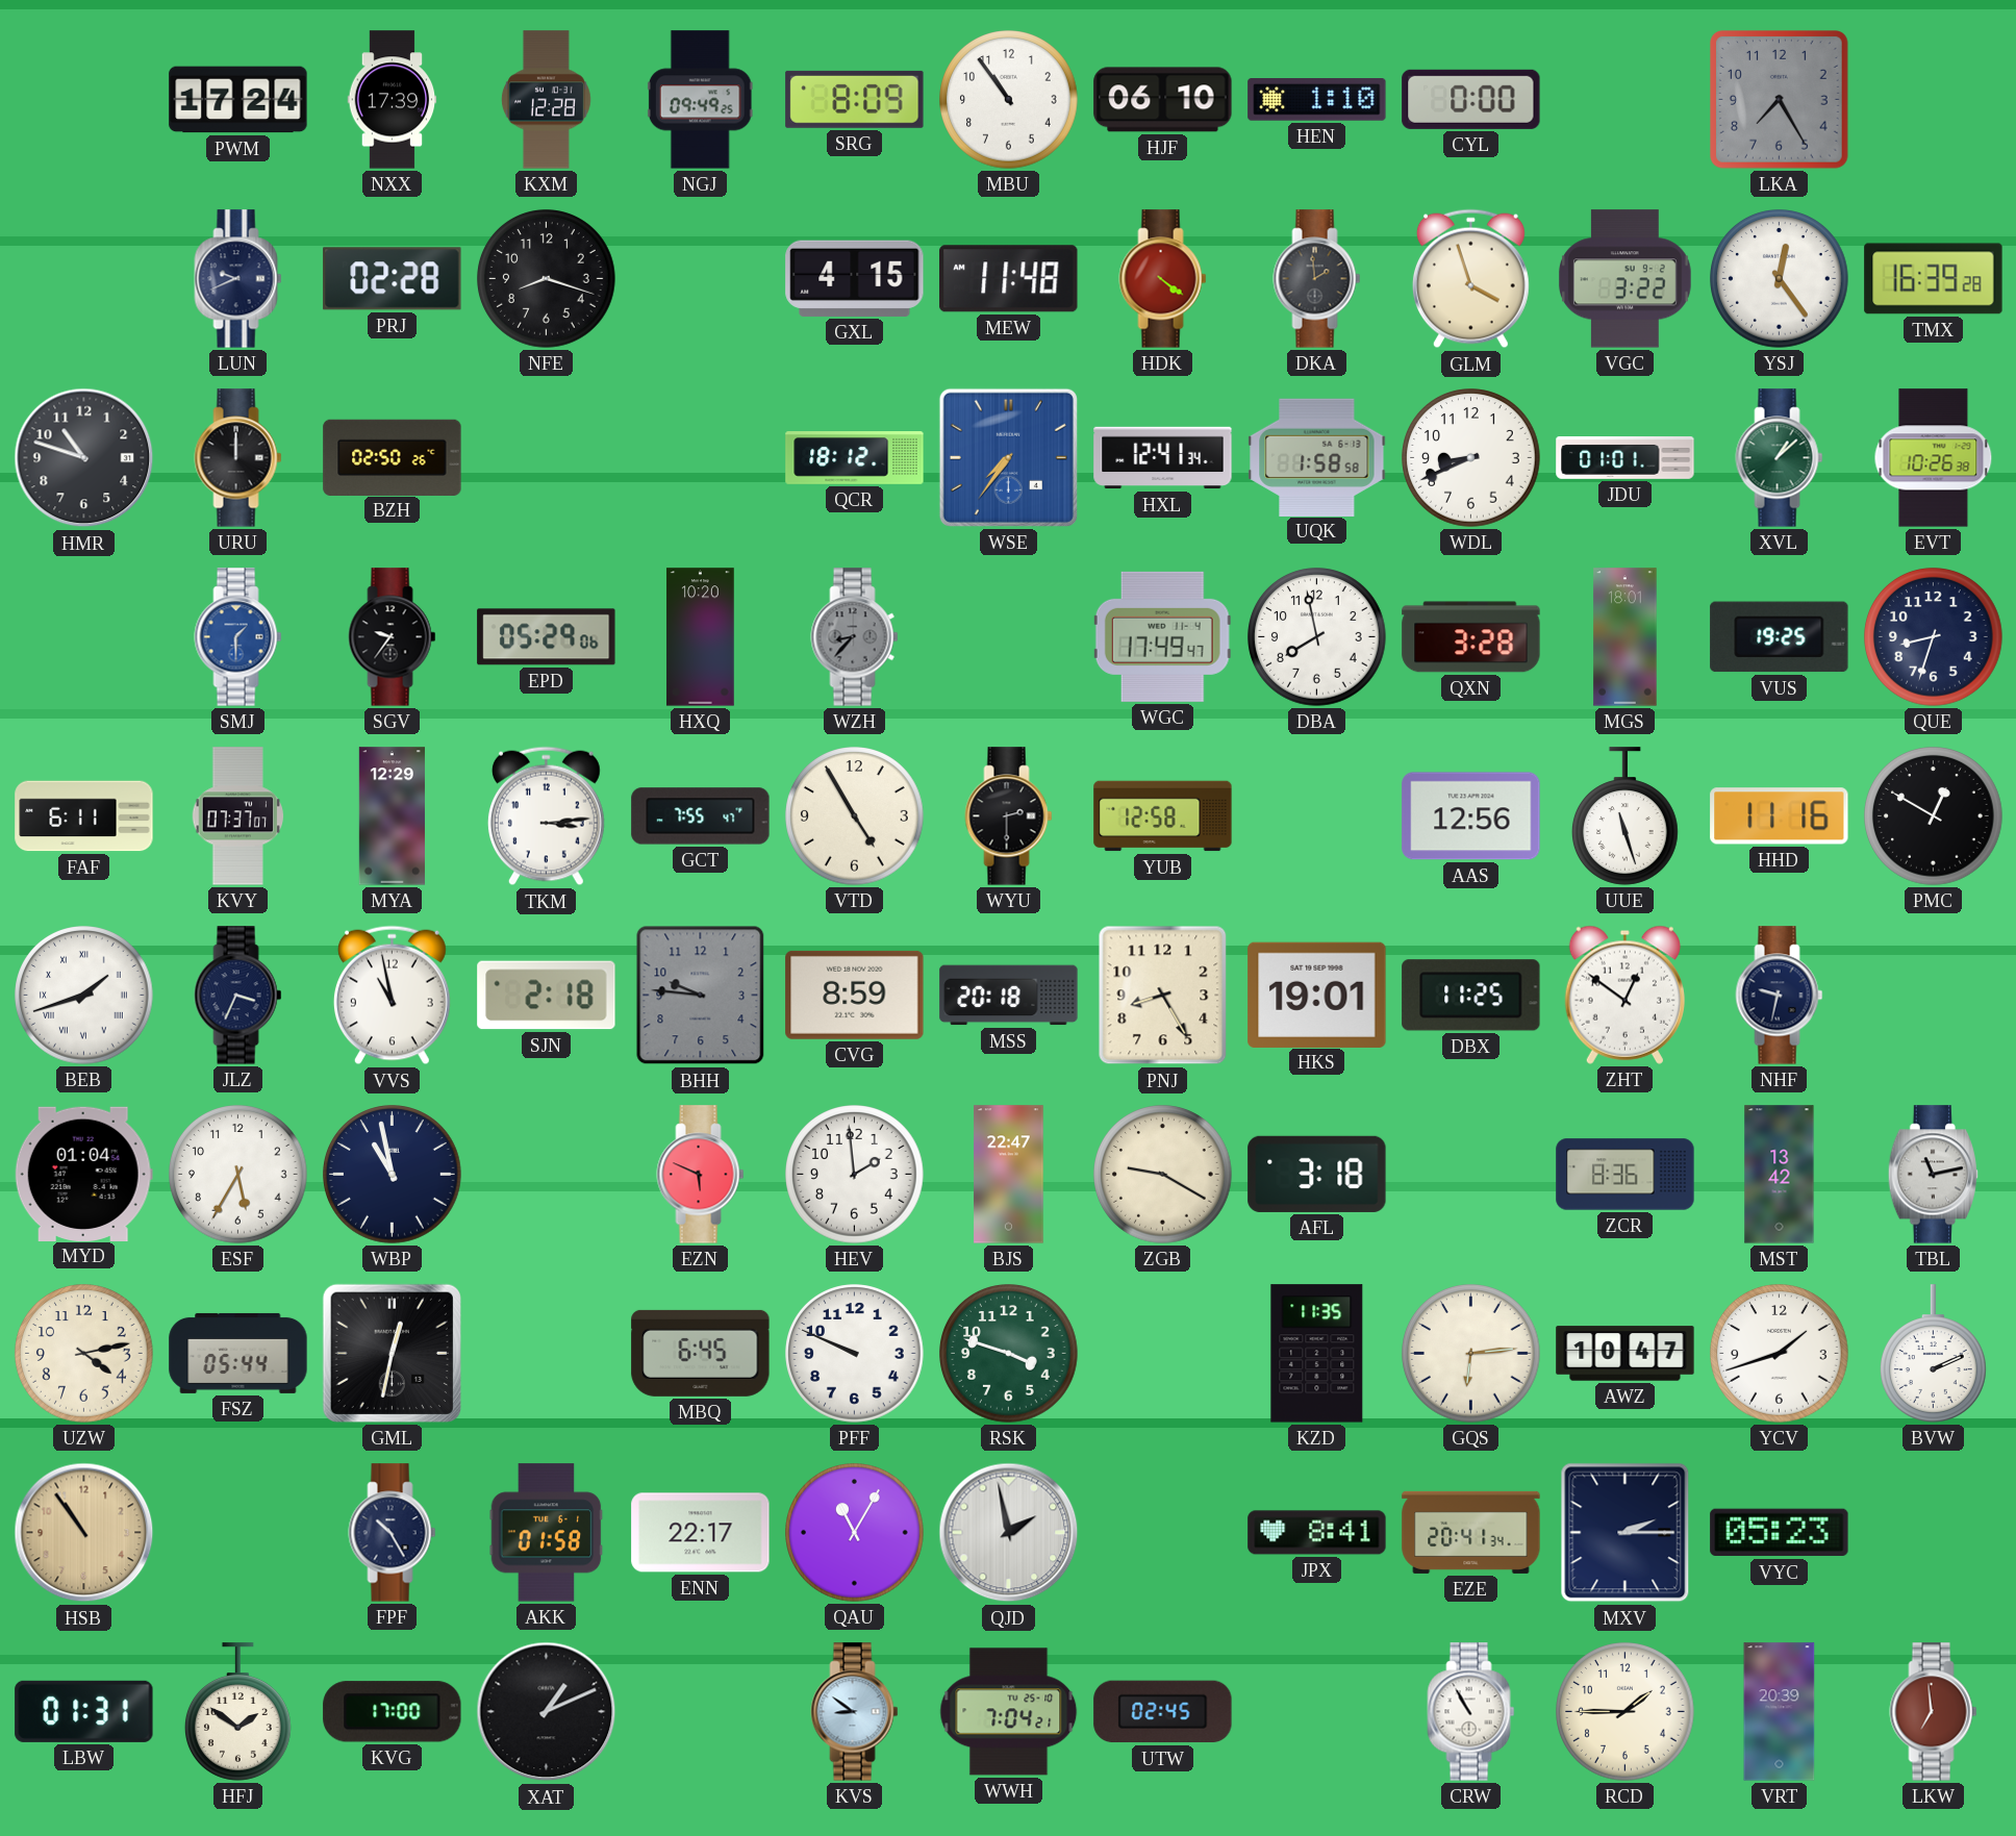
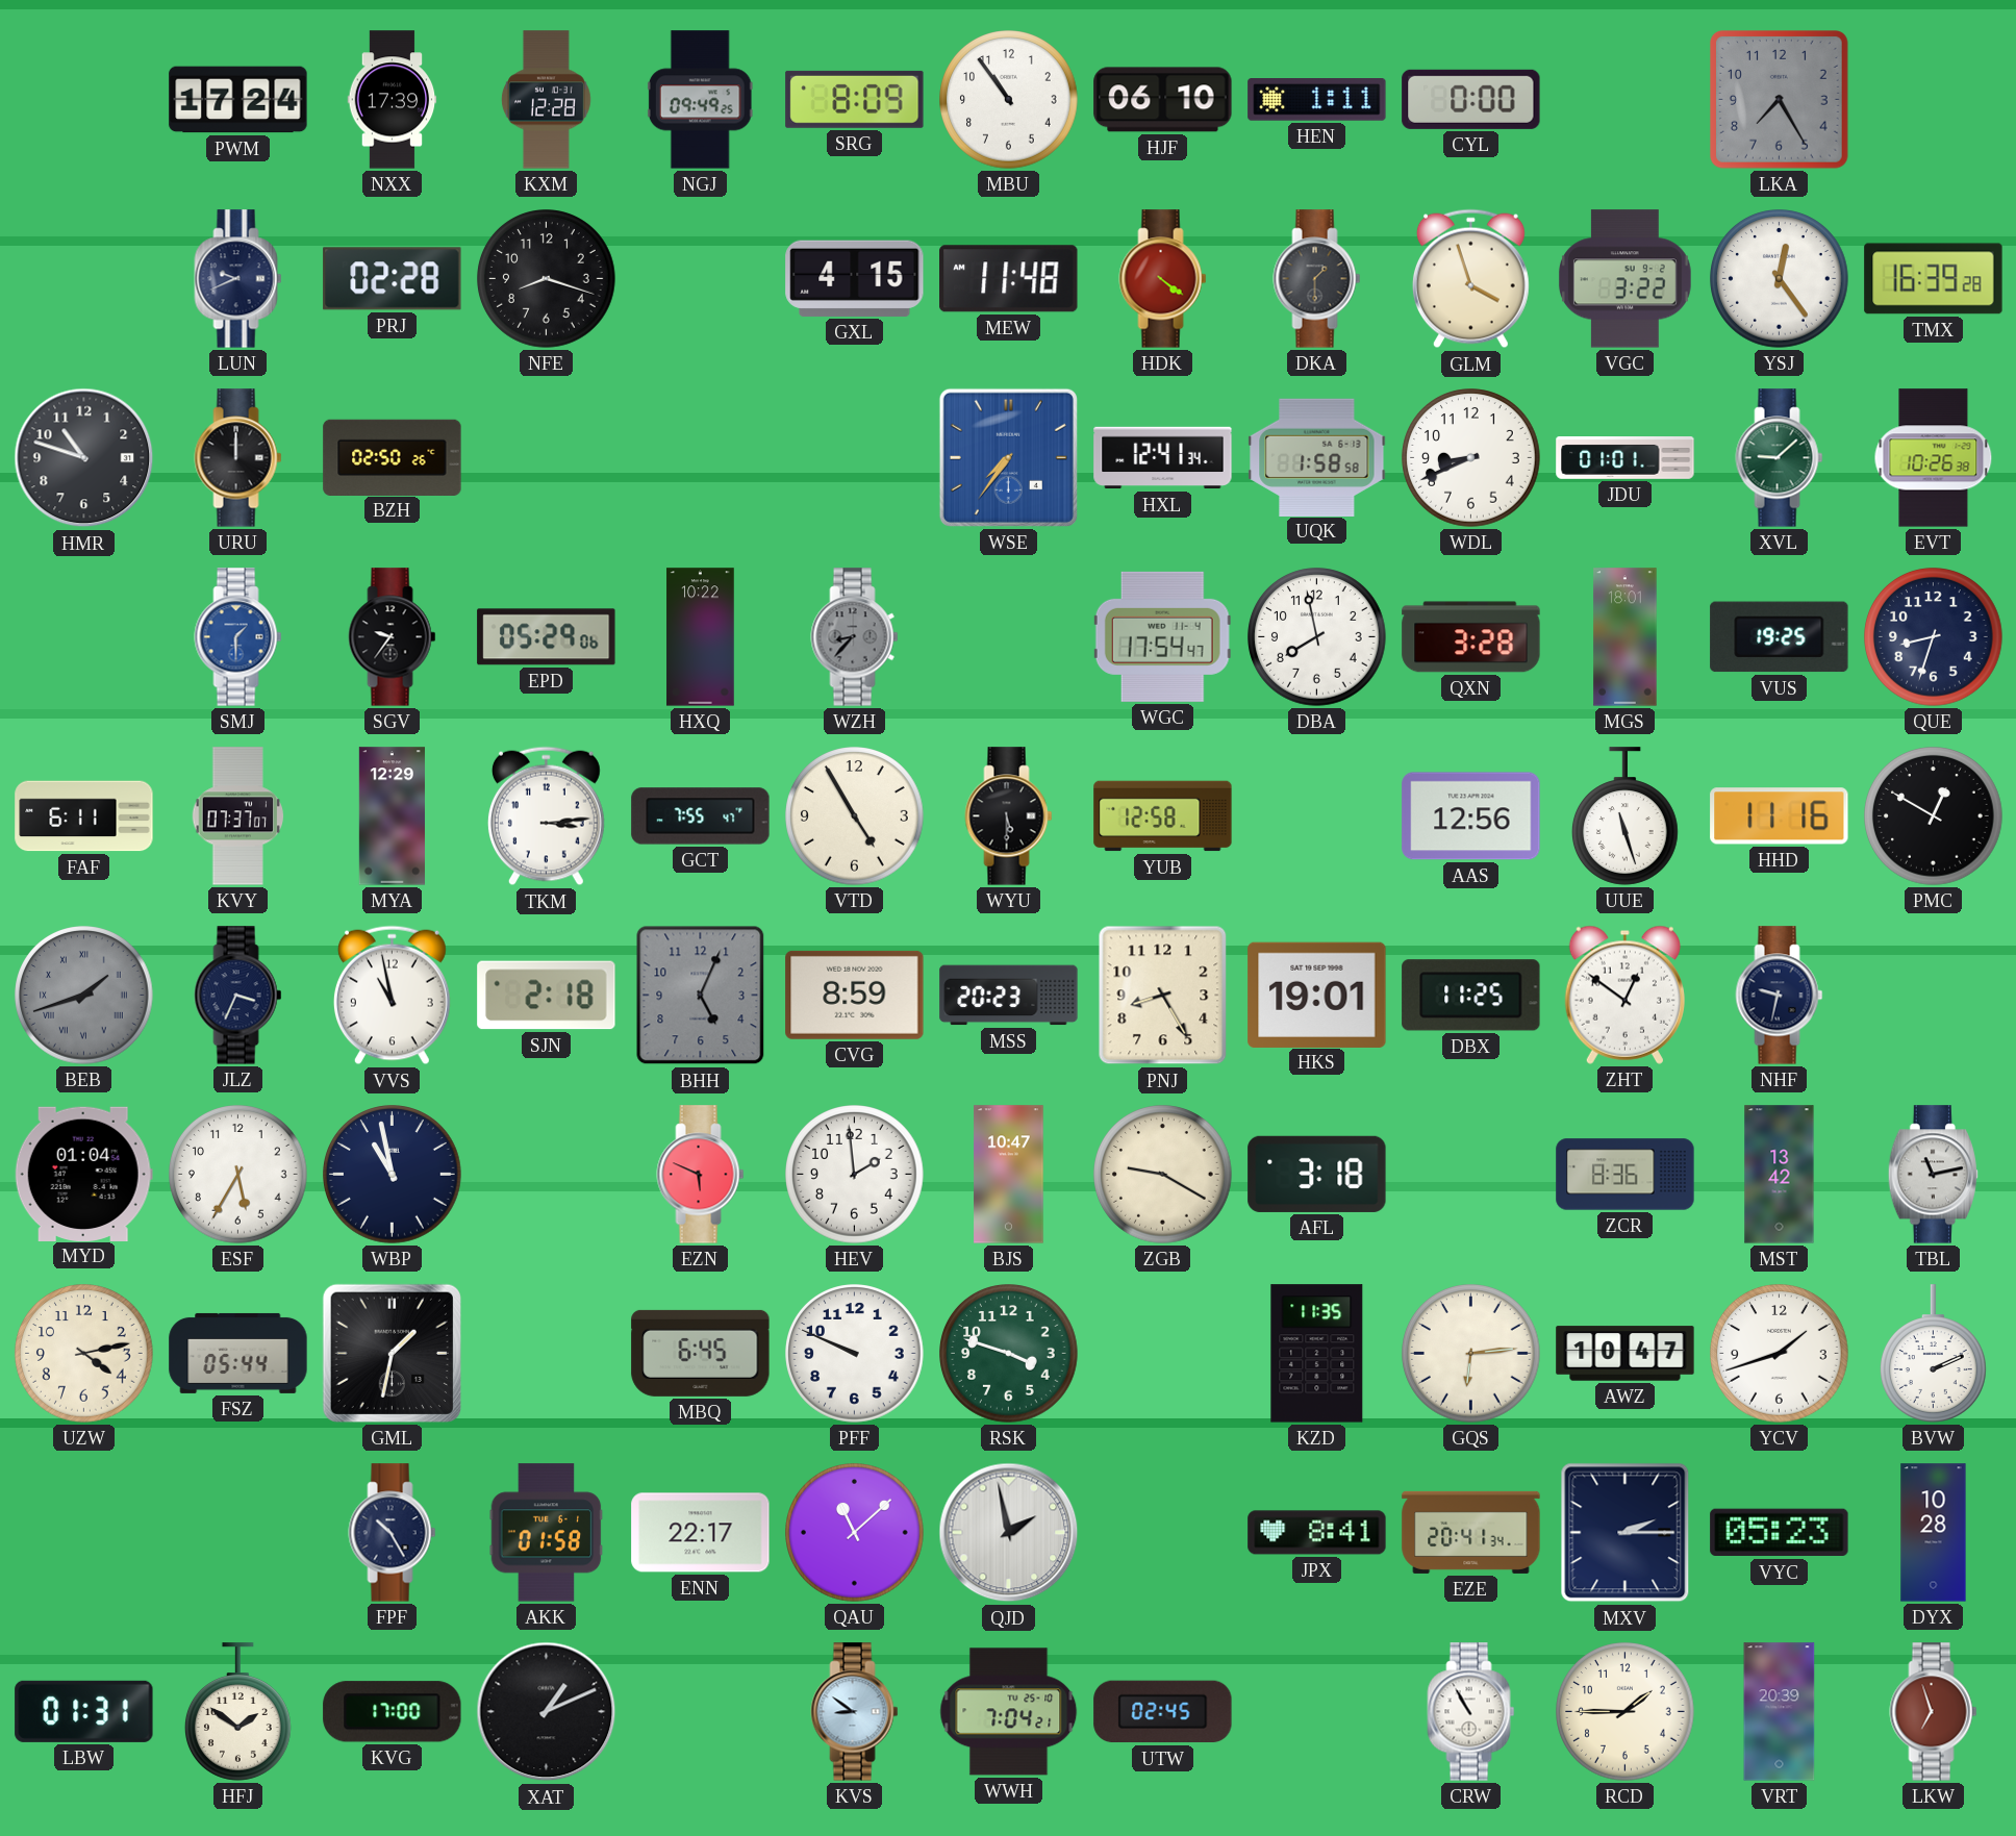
HEN: 1:10 -> 1:11 (1317, 100)
DKA: 1:59 -> 1:30 (1317, 279)
QCR: 18:12 -> none (855, 458)
XVL: 1:08 -> 9:08 (1780, 458)
HXQ: 10:20 -> 10:22 (701, 637)
WGC: 17:49 -> 17:54 (1162, 636)
WYU: 2:30 -> 5:30 (1009, 816)
BEB dial: white -> grey (84, 996)
BHH: 9:46 -> 5:04 (701, 996)
MSS: 20:18 -> 20:23 (1009, 996)
BJS: 22:47 -> 10:47 (1009, 1175)
GML: 12:32 -> 1:32 (392, 1353)
HSB: 10:54 -> none (84, 1533)
QAU: 11:05 -> 11:08 (855, 1533)
DYX: none -> 10:28 (1934, 1533)
LKW: 6:59 -> 6:57 (1934, 1712)
